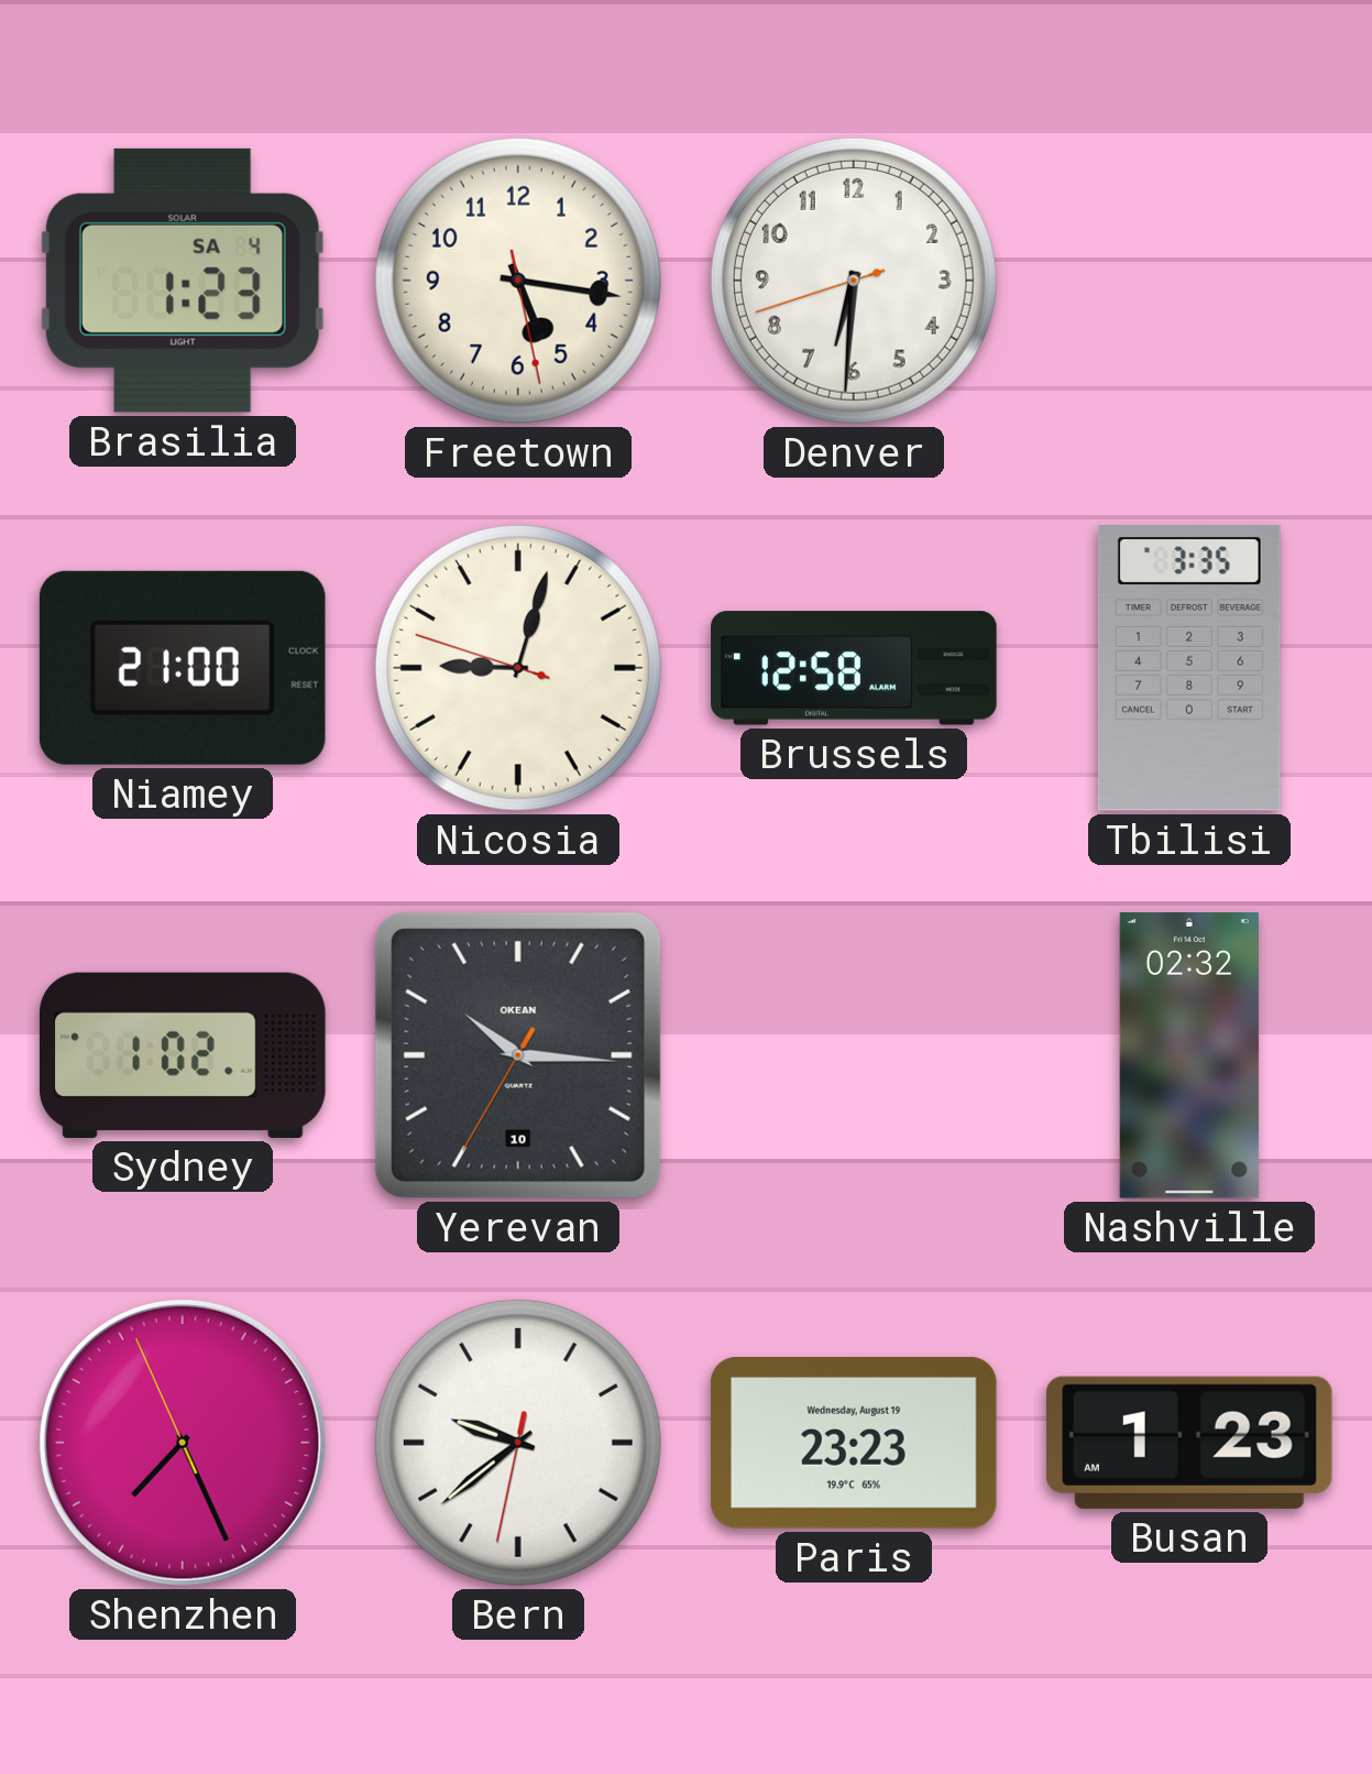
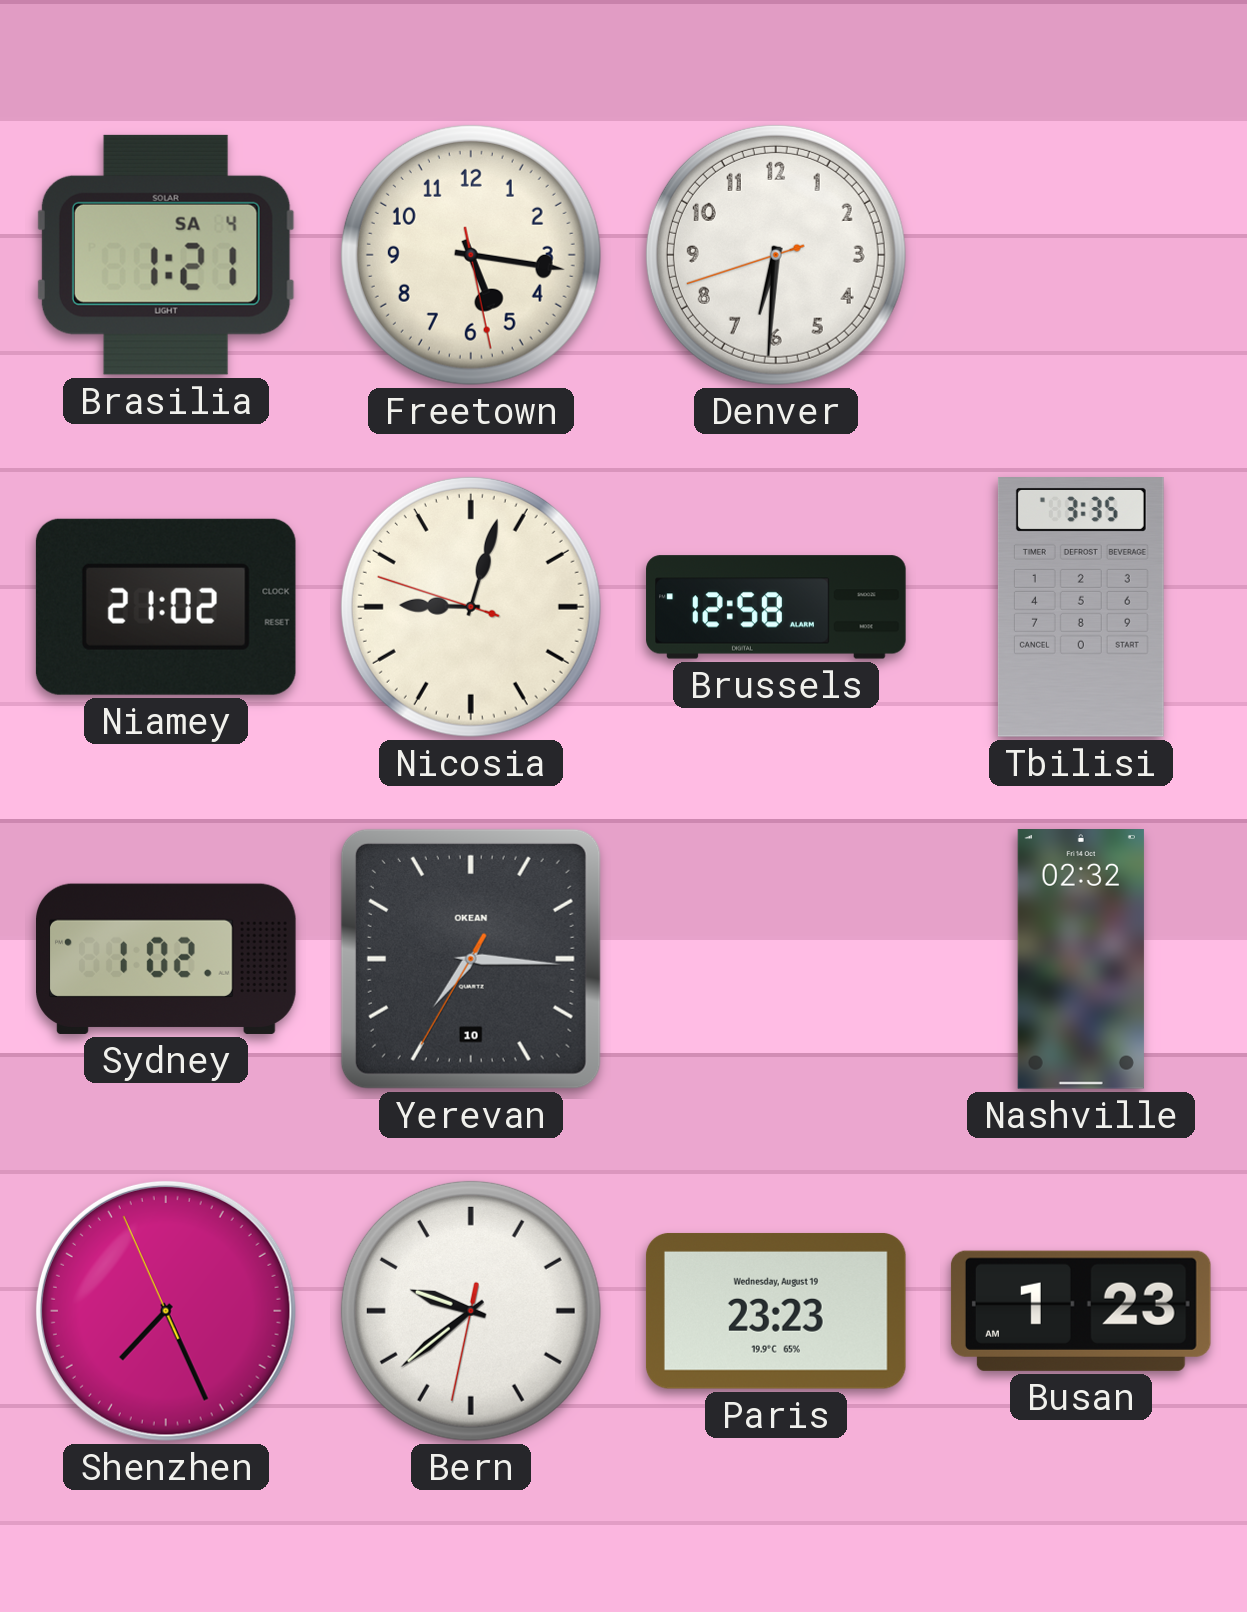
Brasilia: 1:23 -> 1:21 (166, 255)
Niamey: 21:00 -> 21:02 (166, 607)
Yerevan: 10:15 -> 7:15 (471, 959)
